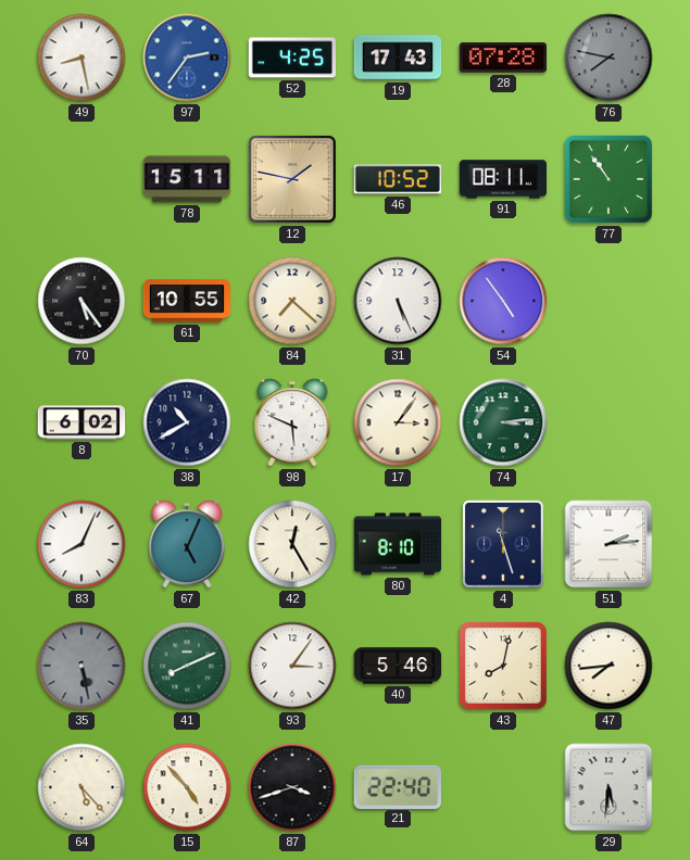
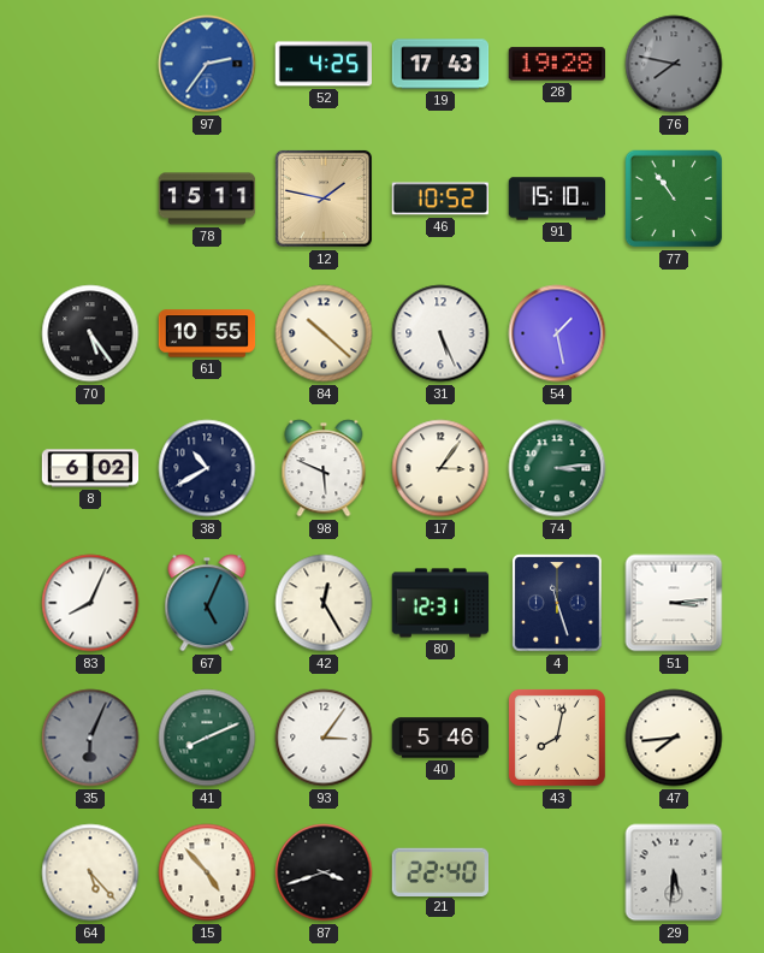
49: 8:28 -> none (81, 58)
28: 07:28 -> 19:28 (556, 64)
91: 08:11 -> 15:10 (557, 199)
84: 7:22 -> 10:22 (324, 333)
54: 4:54 -> 1:28 (557, 333)
80: 8:10 -> 12:31 (440, 603)
51: 2:14 -> 3:14 (674, 603)
35: 5:28 -> 6:04 (90, 738)
